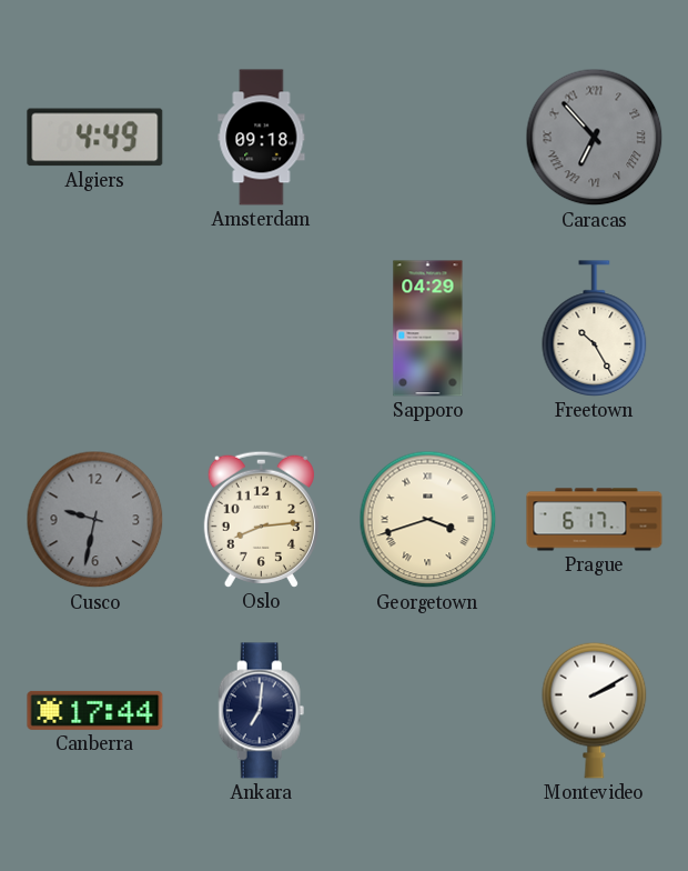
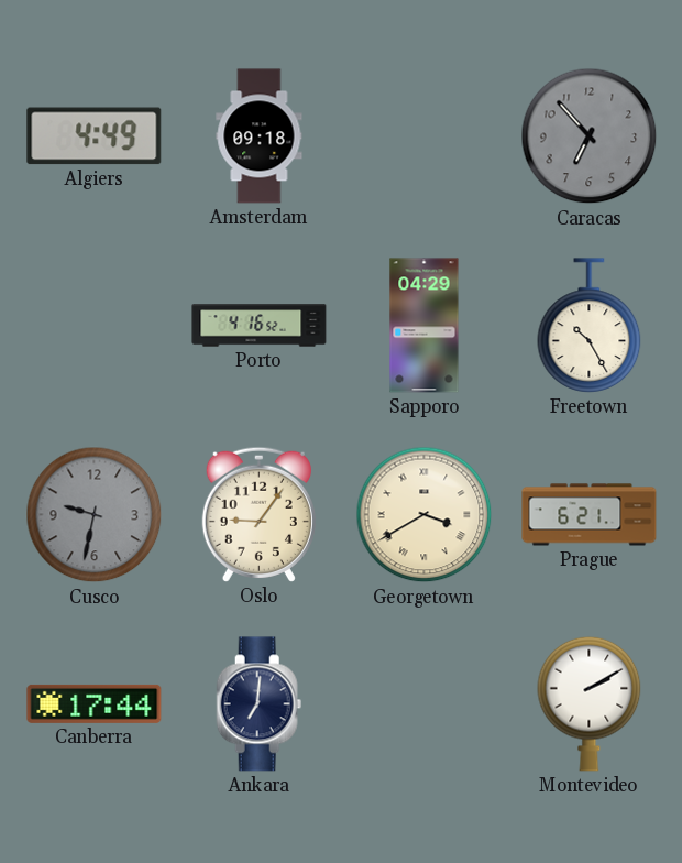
Caracas numerals: Roman -> Arabic (590, 136)
Porto: none -> 4:16 (260, 326)
Oslo: 8:14 -> 9:06 (258, 514)
Georgetown: 3:42 -> 3:40 (425, 515)
Prague: 6:17 -> 6:21 (590, 515)
